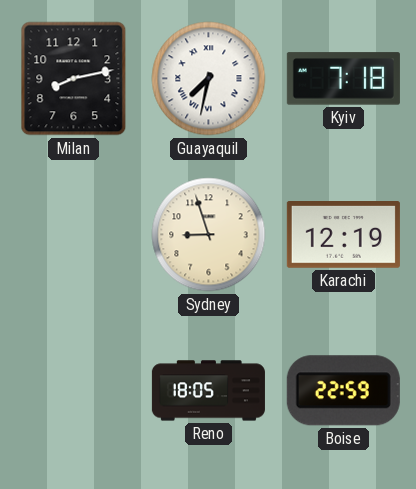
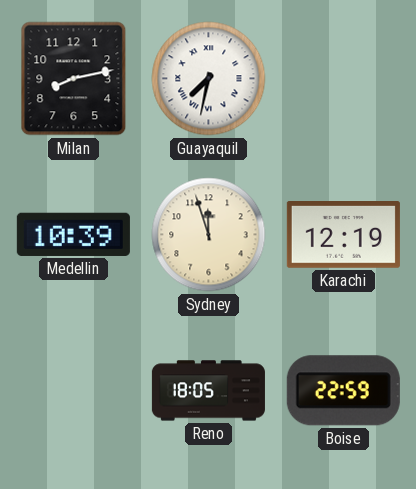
Kyiv: 7:18 -> none (343, 79)
Medellin: none -> 10:39 (73, 234)
Sydney: 8:57 -> 11:57 (209, 235)
